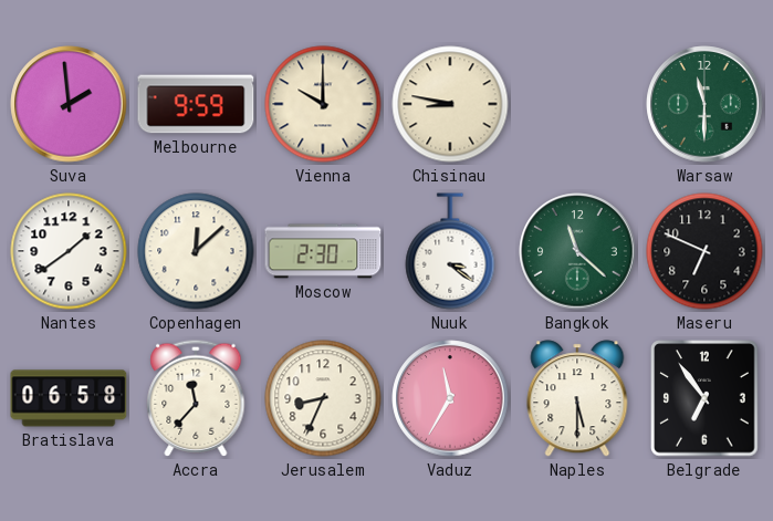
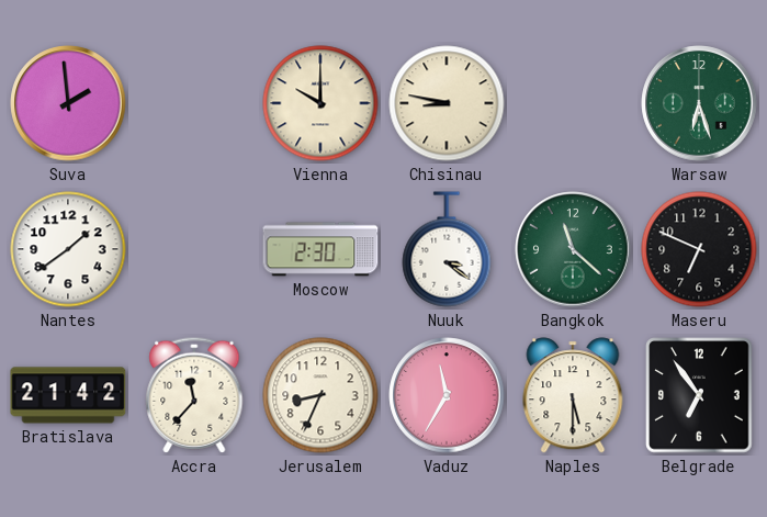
Melbourne: 9:59 -> none (196, 104)
Warsaw: 11:30 -> 6:27 (699, 103)
Copenhagen: 12:08 -> none (196, 251)
Bratislava: 06:58 -> 21:42 (68, 395)
